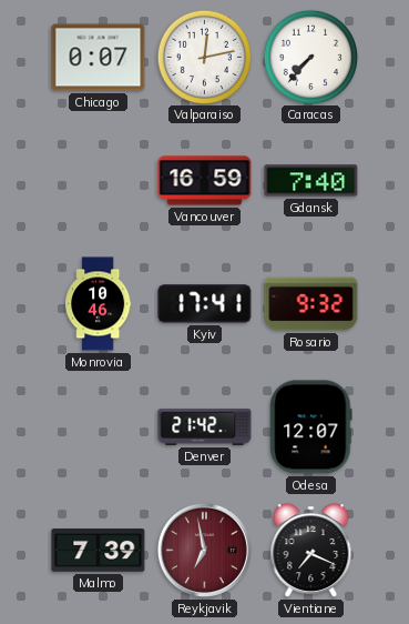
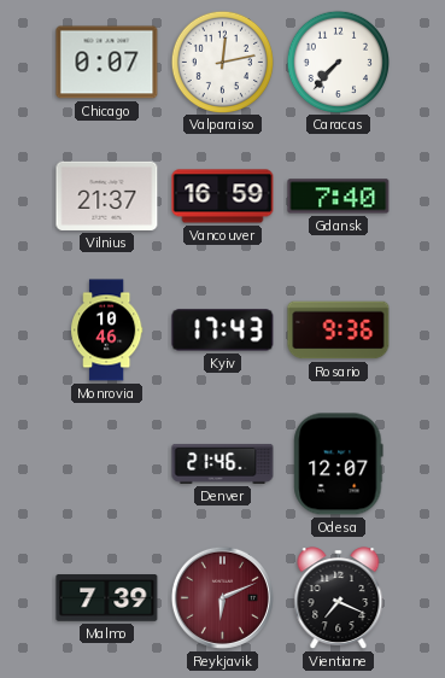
Vilnius: none -> 21:37 (107, 195)
Kyiv: 17:41 -> 17:43 (223, 331)
Rosario: 9:32 -> 9:36 (339, 331)
Denver: 21:42 -> 21:46 (223, 463)
Reykjavik: 6:58 -> 6:11 (222, 597)
